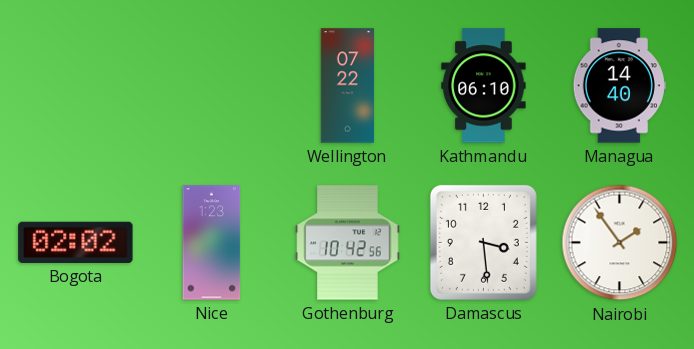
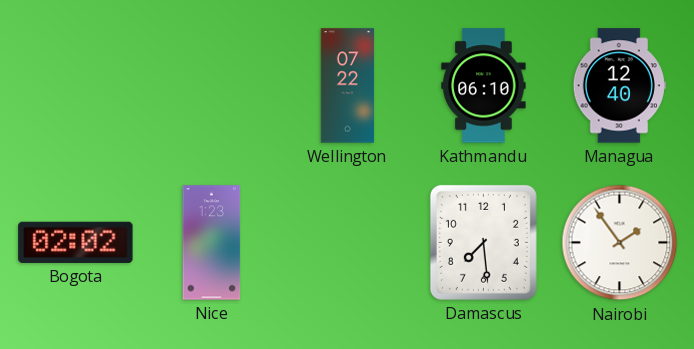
Managua: 14:40 -> 12:40 (619, 86)
Gothenburg: 10:42 -> none (348, 243)
Damascus: 3:29 -> 7:29 (483, 242)
